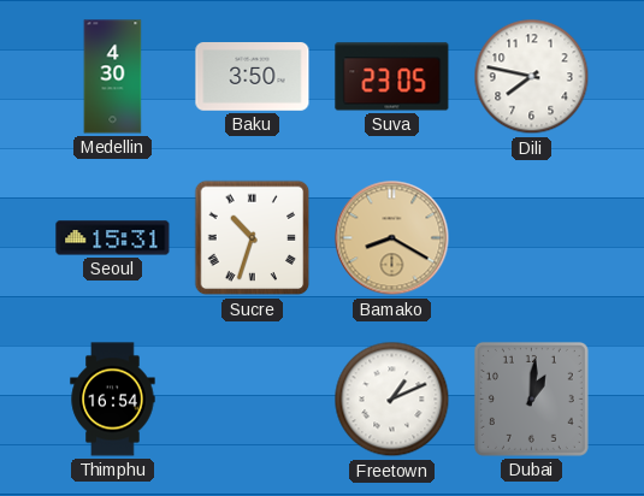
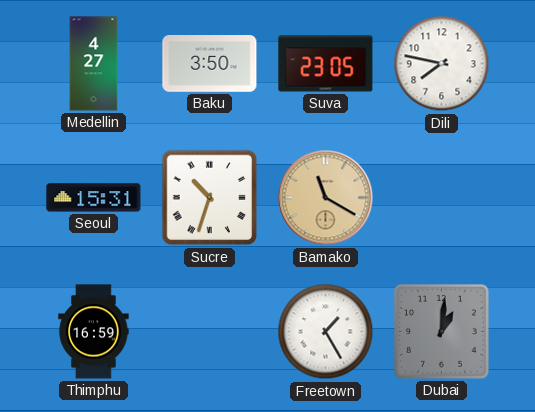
Medellin: 4:30 -> 4:27 (94, 64)
Bamako: 8:20 -> 11:20 (326, 198)
Thimphu: 16:54 -> 16:59 (94, 332)
Freetown: 1:11 -> 1:25 (326, 332)
